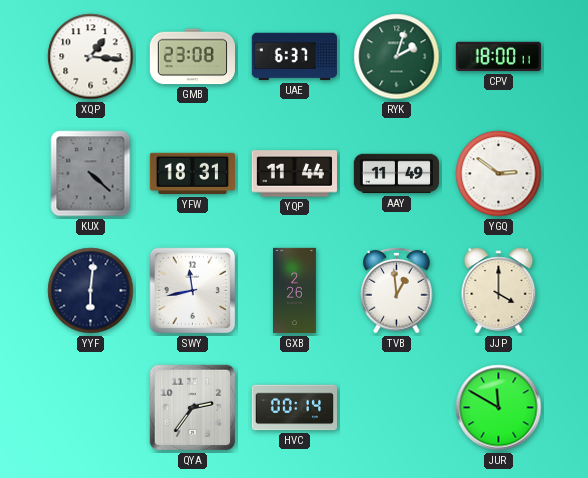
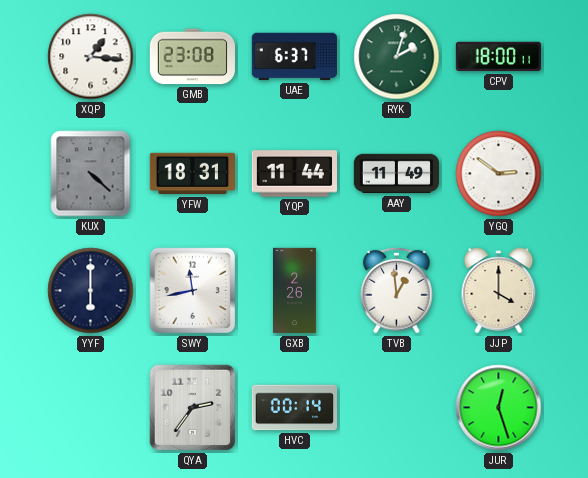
YYF: 6:01 -> 6:00 (91, 291)
JUR: 11:50 -> 12:27 (499, 408)
